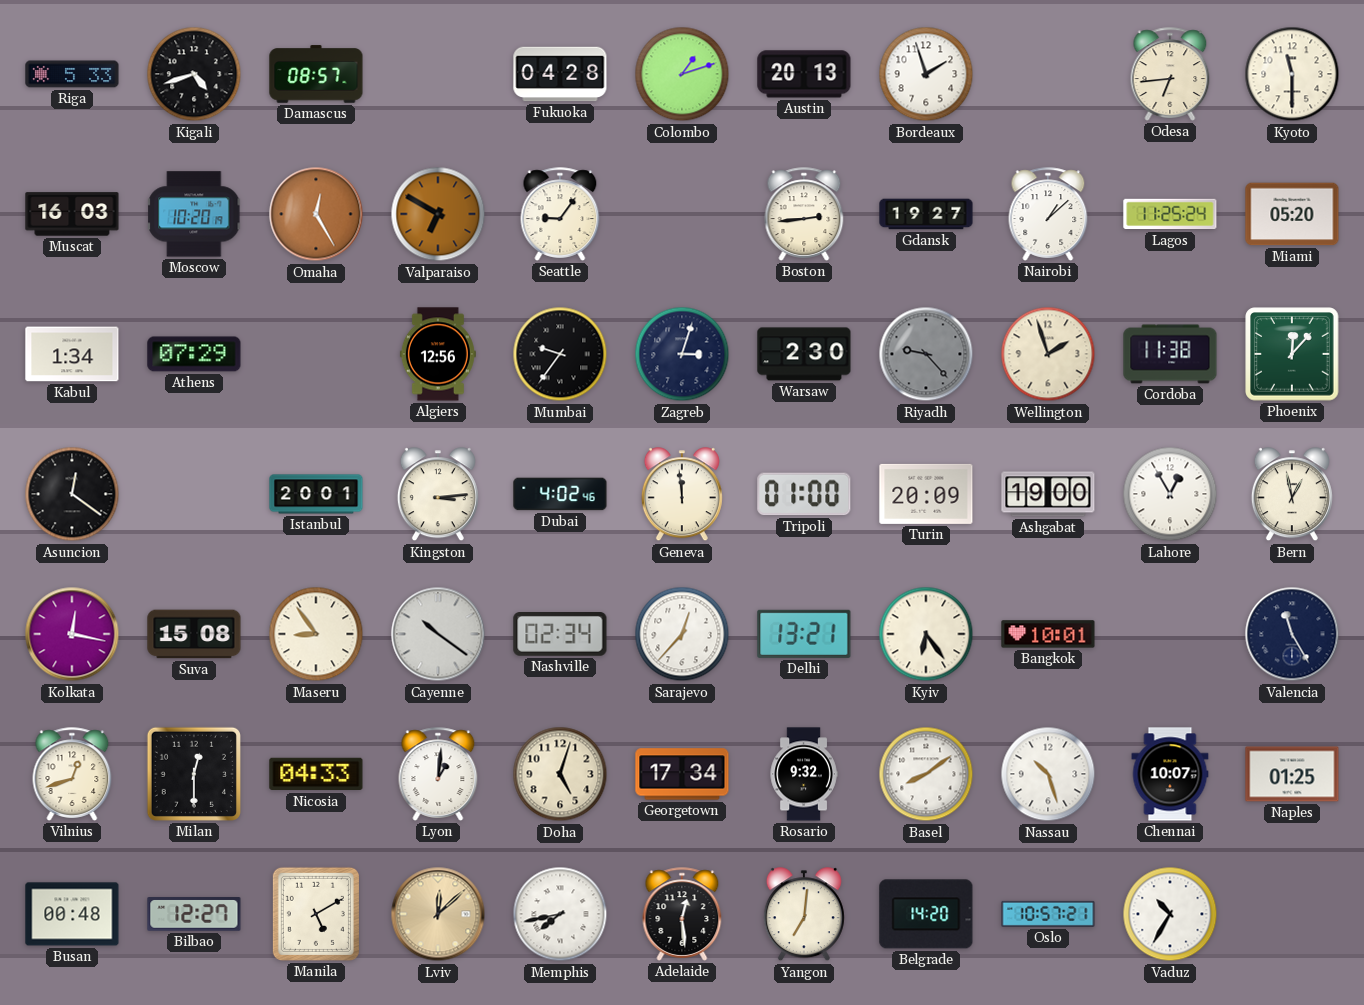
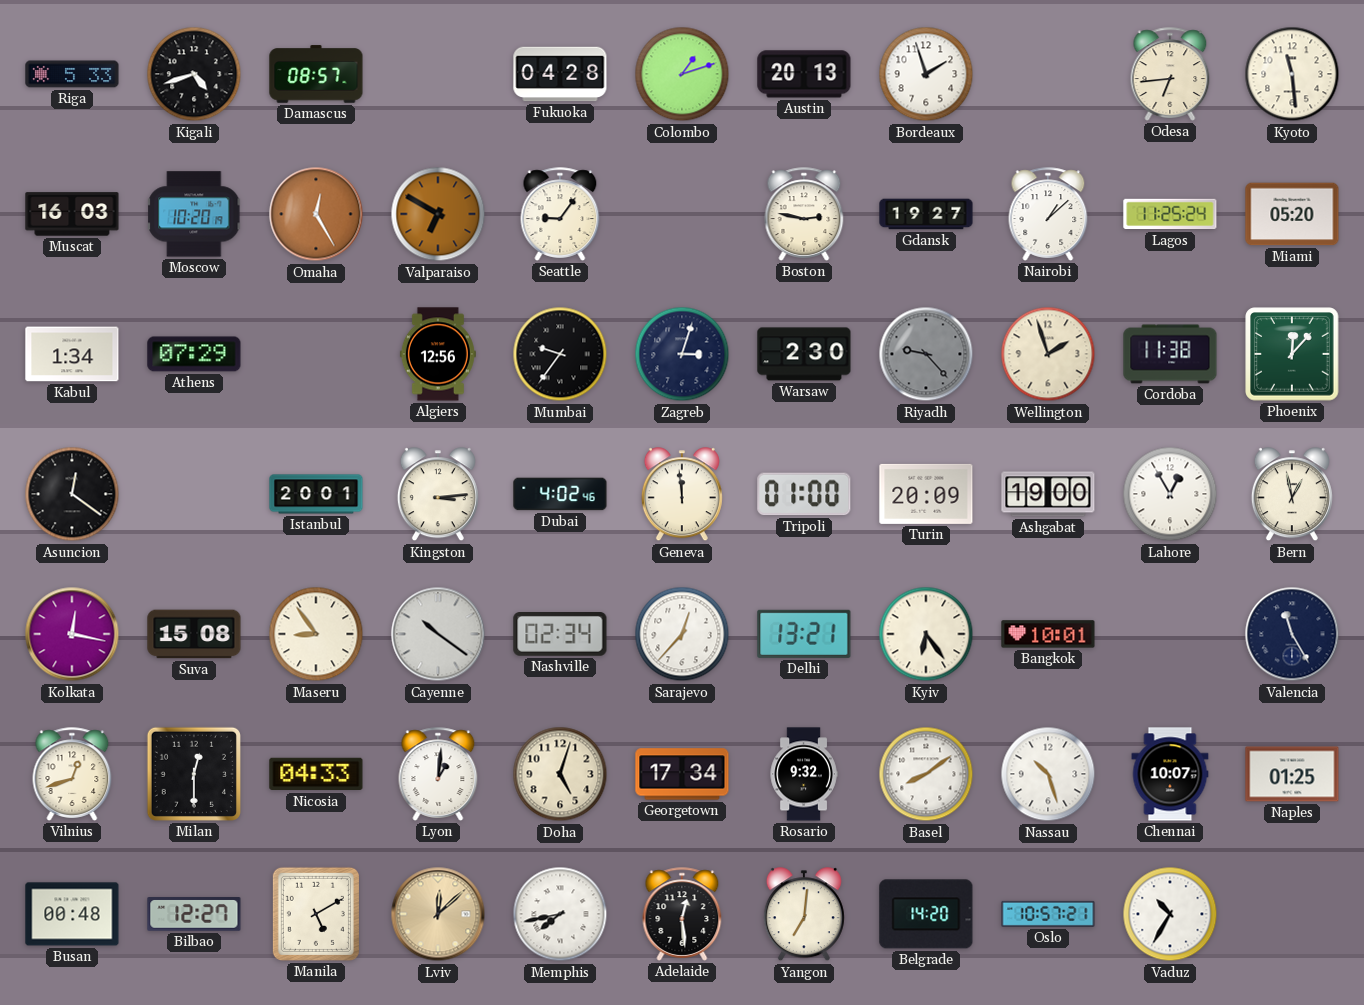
Kyoto: 11:30 -> 11:29 (1292, 74)
Boston: 2:44 -> 2:47 (804, 214)
